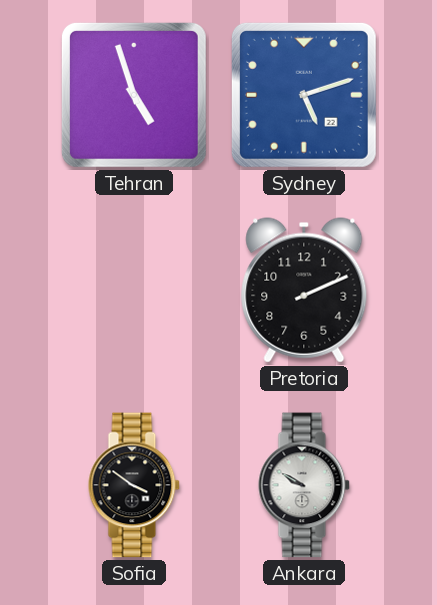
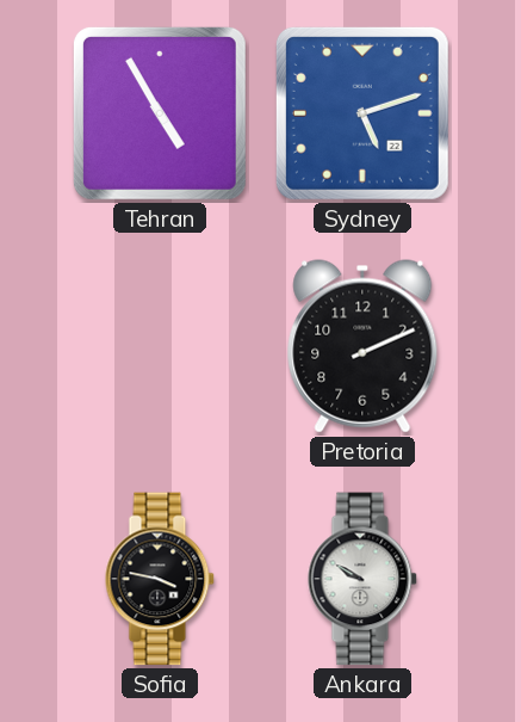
Tehran: 4:57 -> 4:55 (160, 113)
Sofia: 3:51 -> 3:47 (160, 579)
